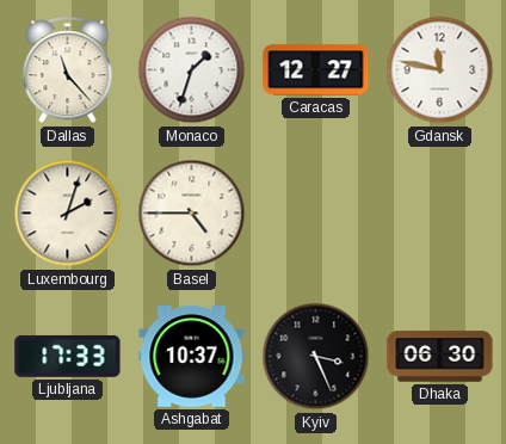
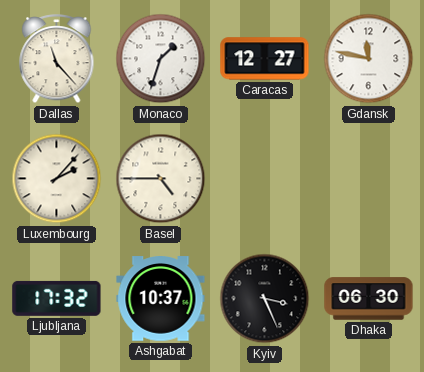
Luxembourg: 2:03 -> 2:07 (57, 179)
Ljubljana: 17:33 -> 17:32 (57, 298)
